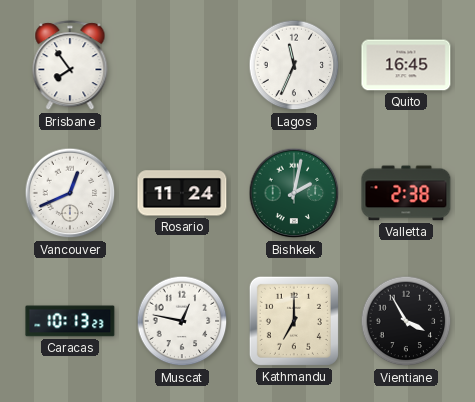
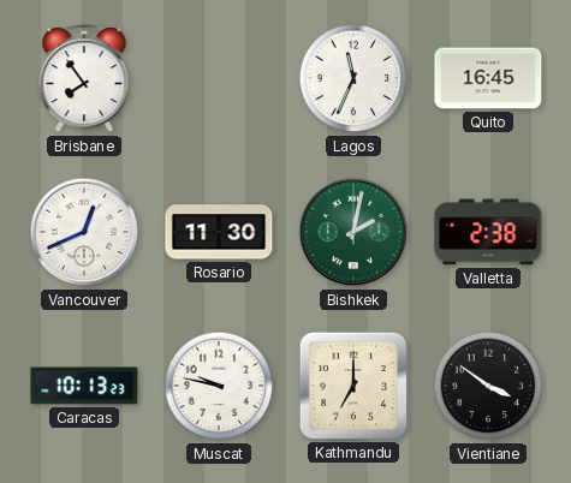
Rosario: 11:24 -> 11:30 (219, 232)
Muscat: 12:47 -> 9:47 (219, 386)
Vientiane: 3:55 -> 3:51 (488, 386)
